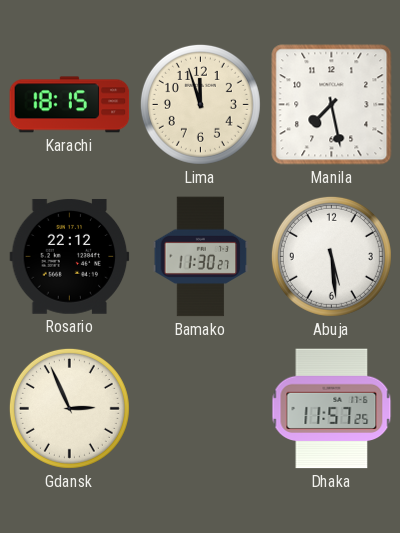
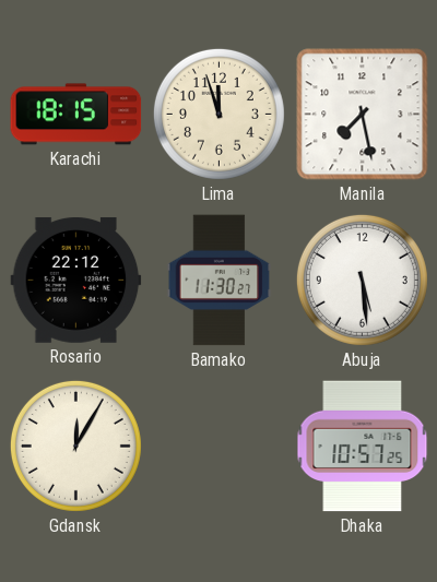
Gdansk: 2:56 -> 12:05 (75, 446)
Dhaka: 11:57 -> 10:57 (363, 447)
